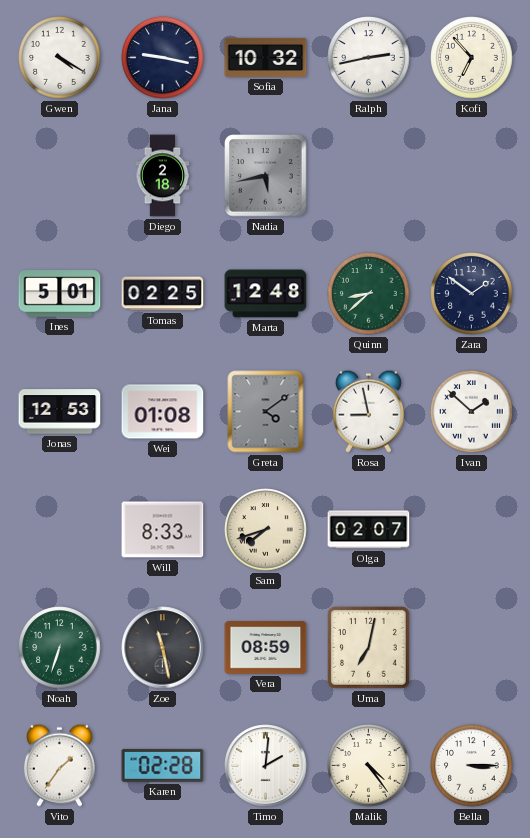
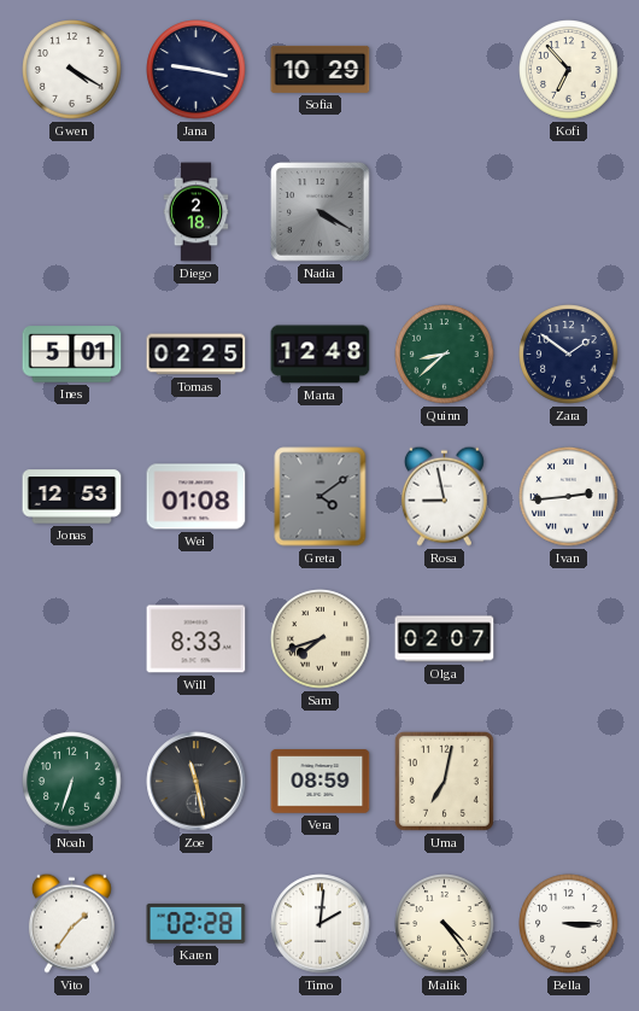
Sofia: 10:32 -> 10:29 (321, 69)
Ralph: 2:43 -> none (369, 58)
Nadia: 5:43 -> 4:20 (321, 212)
Ivan: 1:52 -> 2:44 (569, 497)
